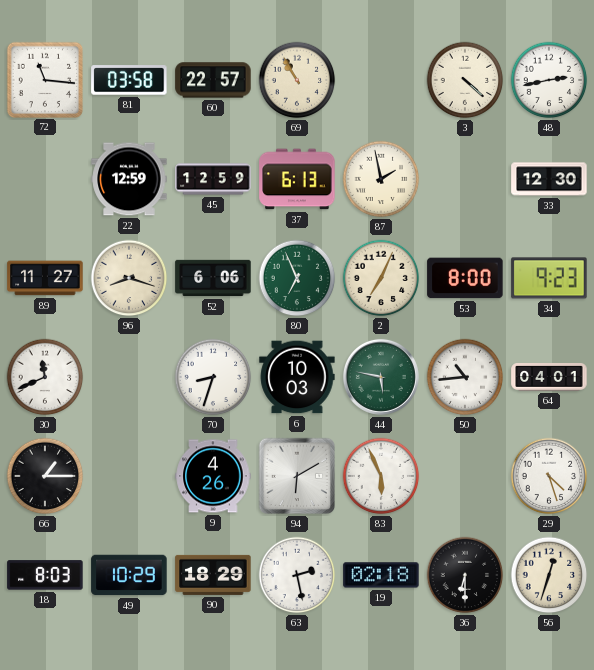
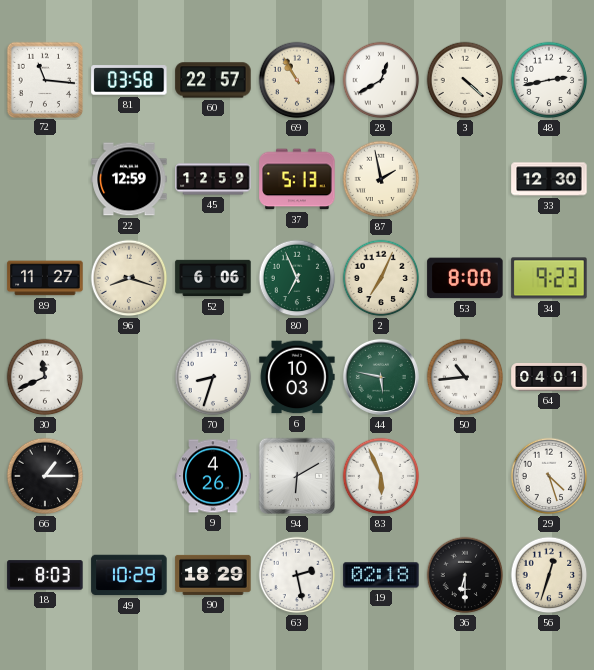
28: none -> 12:40 (381, 80)
37: 6:13 -> 5:13 (297, 179)
